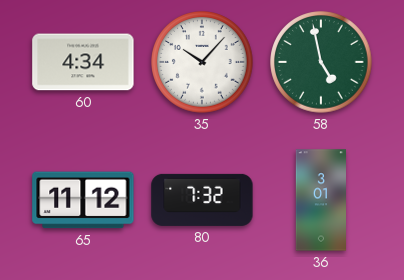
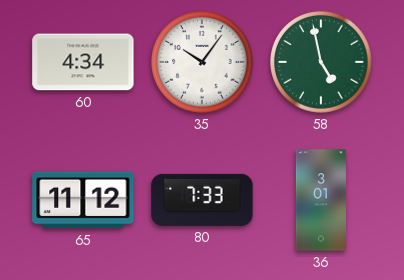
35: 10:07 -> 10:06 (202, 62)
80: 7:32 -> 7:33 (202, 200)
